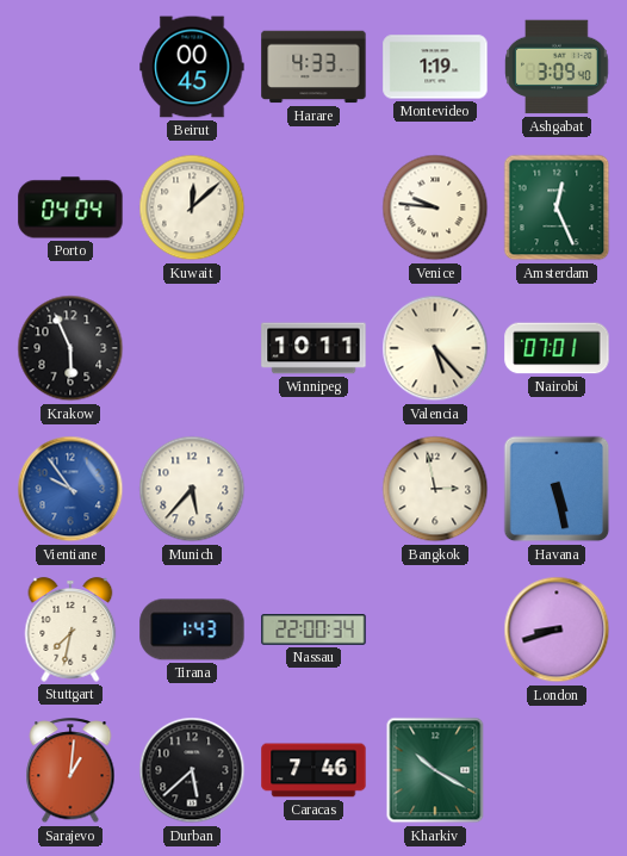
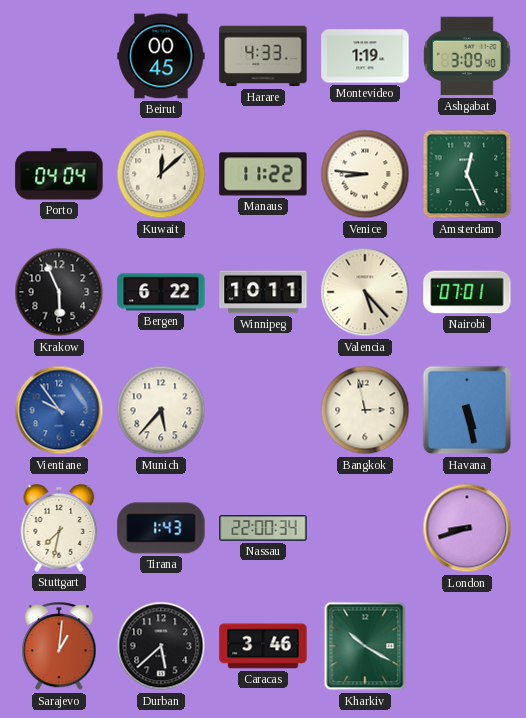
Manaus: none -> 11:22 (263, 174)
Venice: 9:46 -> 8:46 (365, 174)
Bergen: none -> 6:22 (161, 292)
Caracas: 7:46 -> 3:46 (263, 646)
